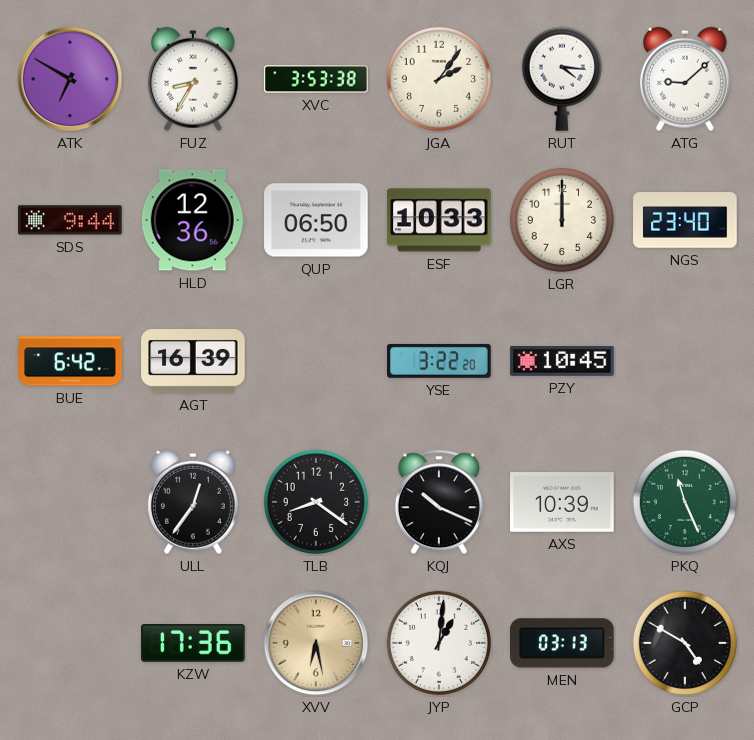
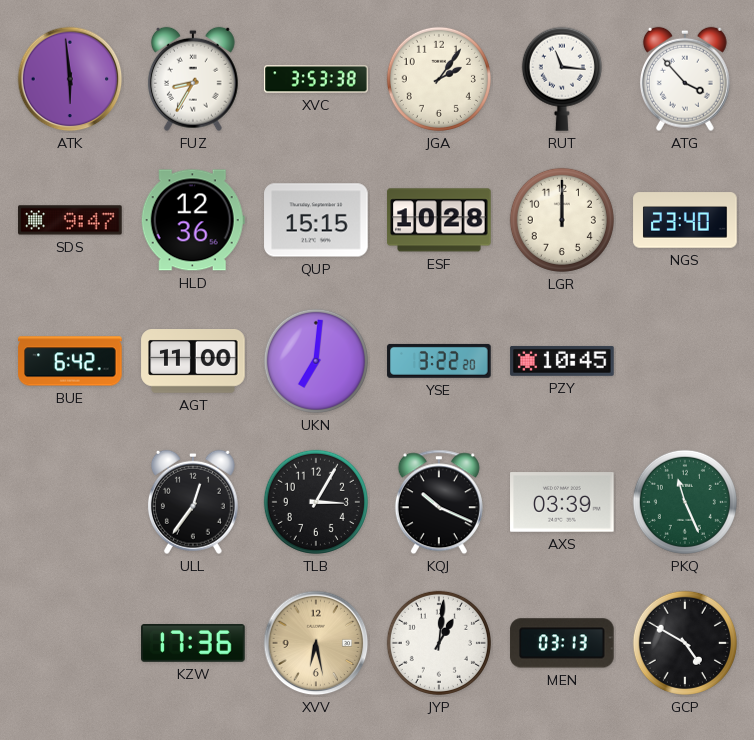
ATK: 6:50 -> 5:59 (70, 79)
RUT: 4:16 -> 11:16 (562, 79)
ATG: 9:08 -> 3:53 (685, 79)
SDS: 9:44 -> 9:47 (70, 220)
QUP: 06:50 -> 15:15 (316, 220)
ESF: 10:33 -> 10:28 (439, 220)
AGT: 16:39 -> 11:00 (193, 362)
UKN: none -> 7:01 (316, 361)
TLB: 8:21 -> 3:05 (316, 502)
AXS: 10:39 -> 03:39 (562, 502)
